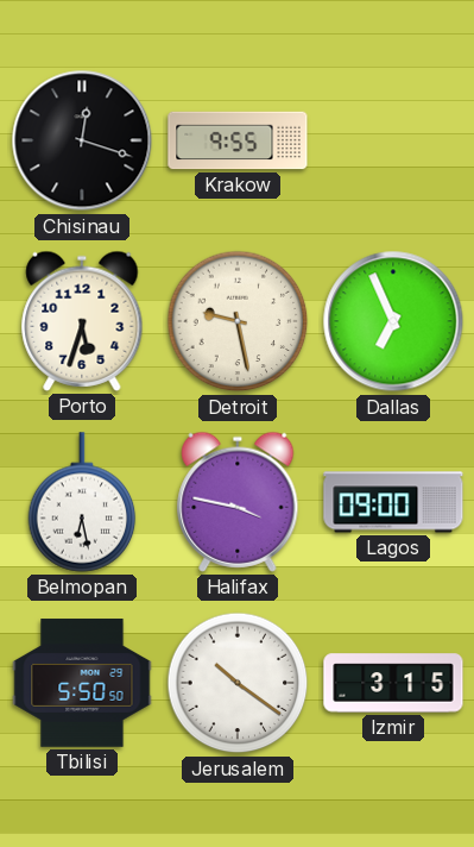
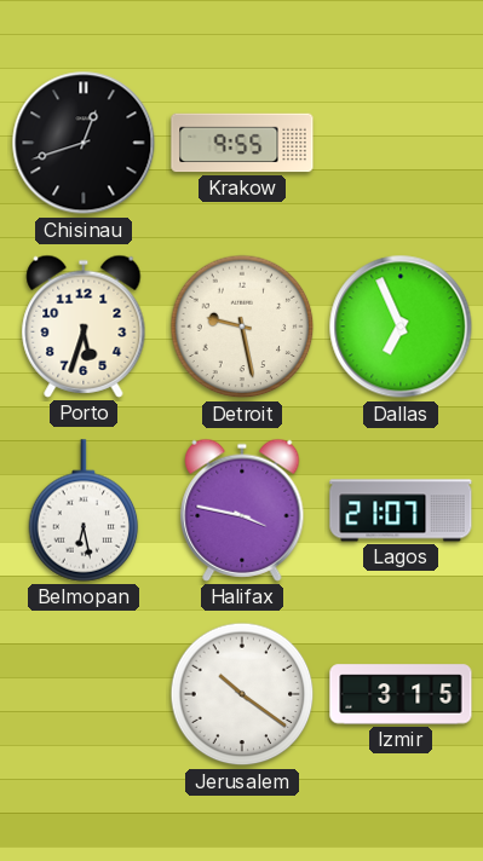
Chisinau: 12:18 -> 12:42 (84, 143)
Lagos: 09:00 -> 21:07 (401, 510)
Tbilisi: 5:50 -> none (82, 683)
